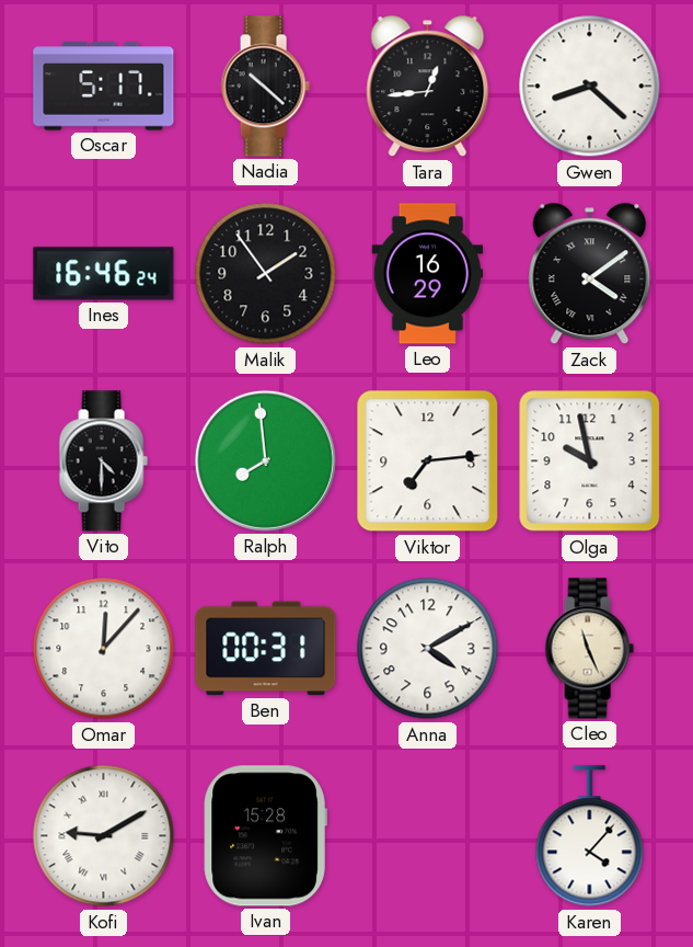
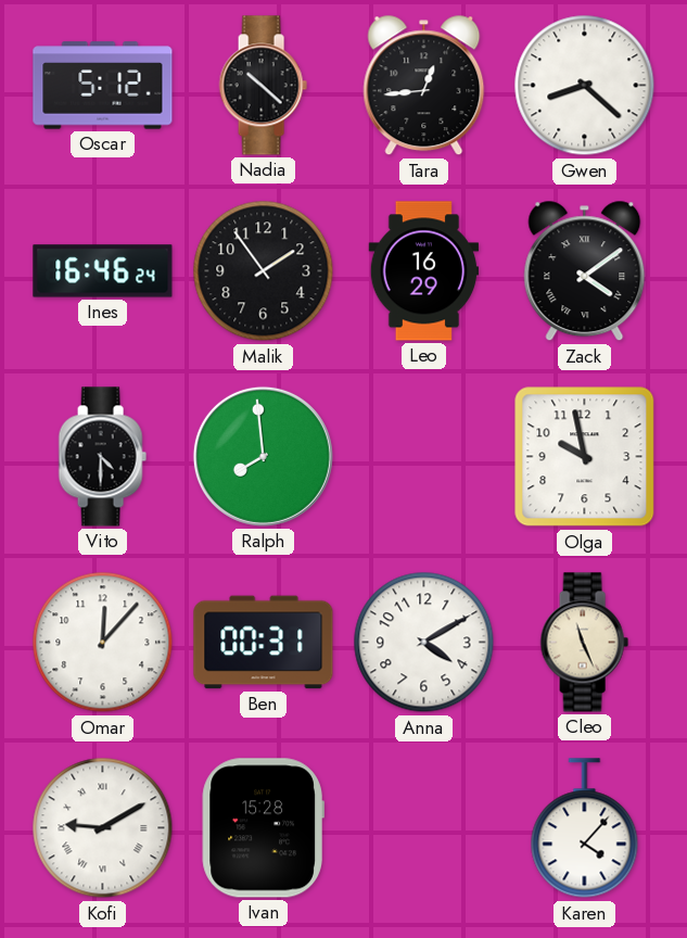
Oscar: 5:17 -> 5:12 (103, 86)
Viktor: 7:14 -> none (428, 461)
